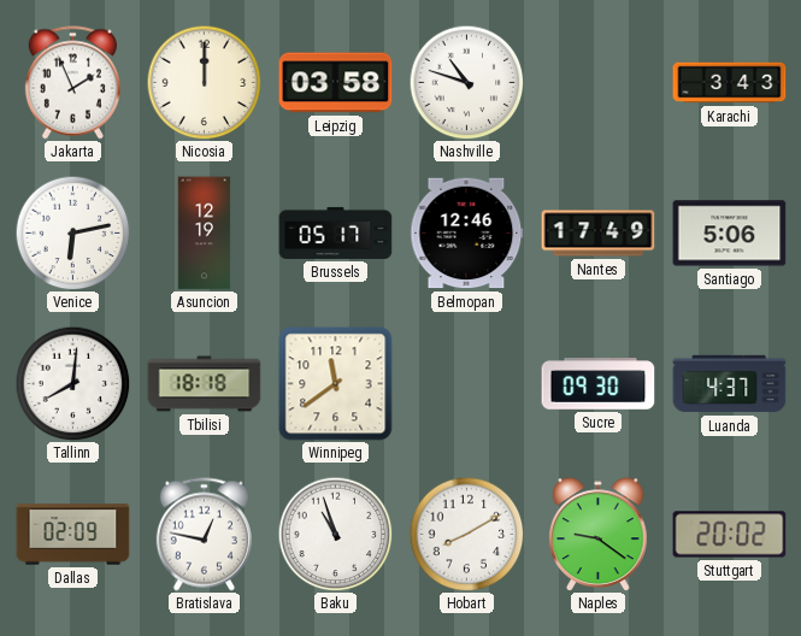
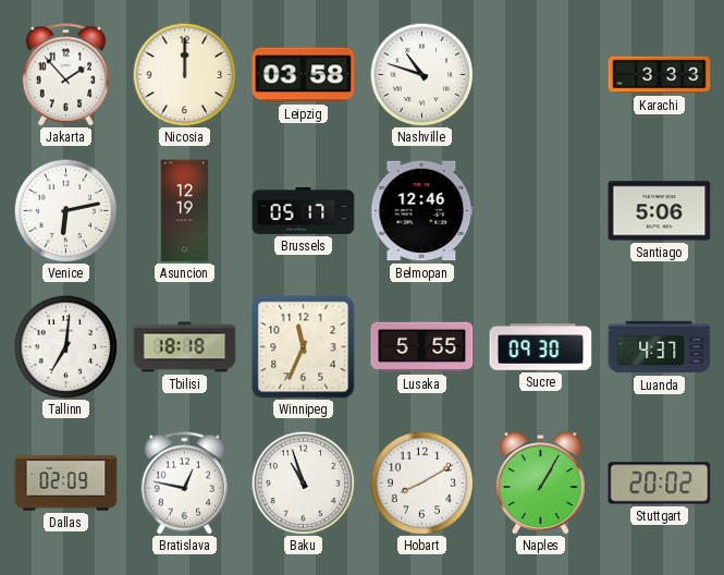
Jakarta: 1:56 -> 1:53 (65, 75)
Karachi: 3:43 -> 3:33 (660, 75)
Nantes: 17:49 -> none (599, 234)
Tallinn: 8:01 -> 7:01 (65, 346)
Winnipeg: 11:39 -> 11:34 (304, 347)
Lusaka: none -> 5:55 (422, 347)
Naples: 9:21 -> 1:05 (541, 482)
